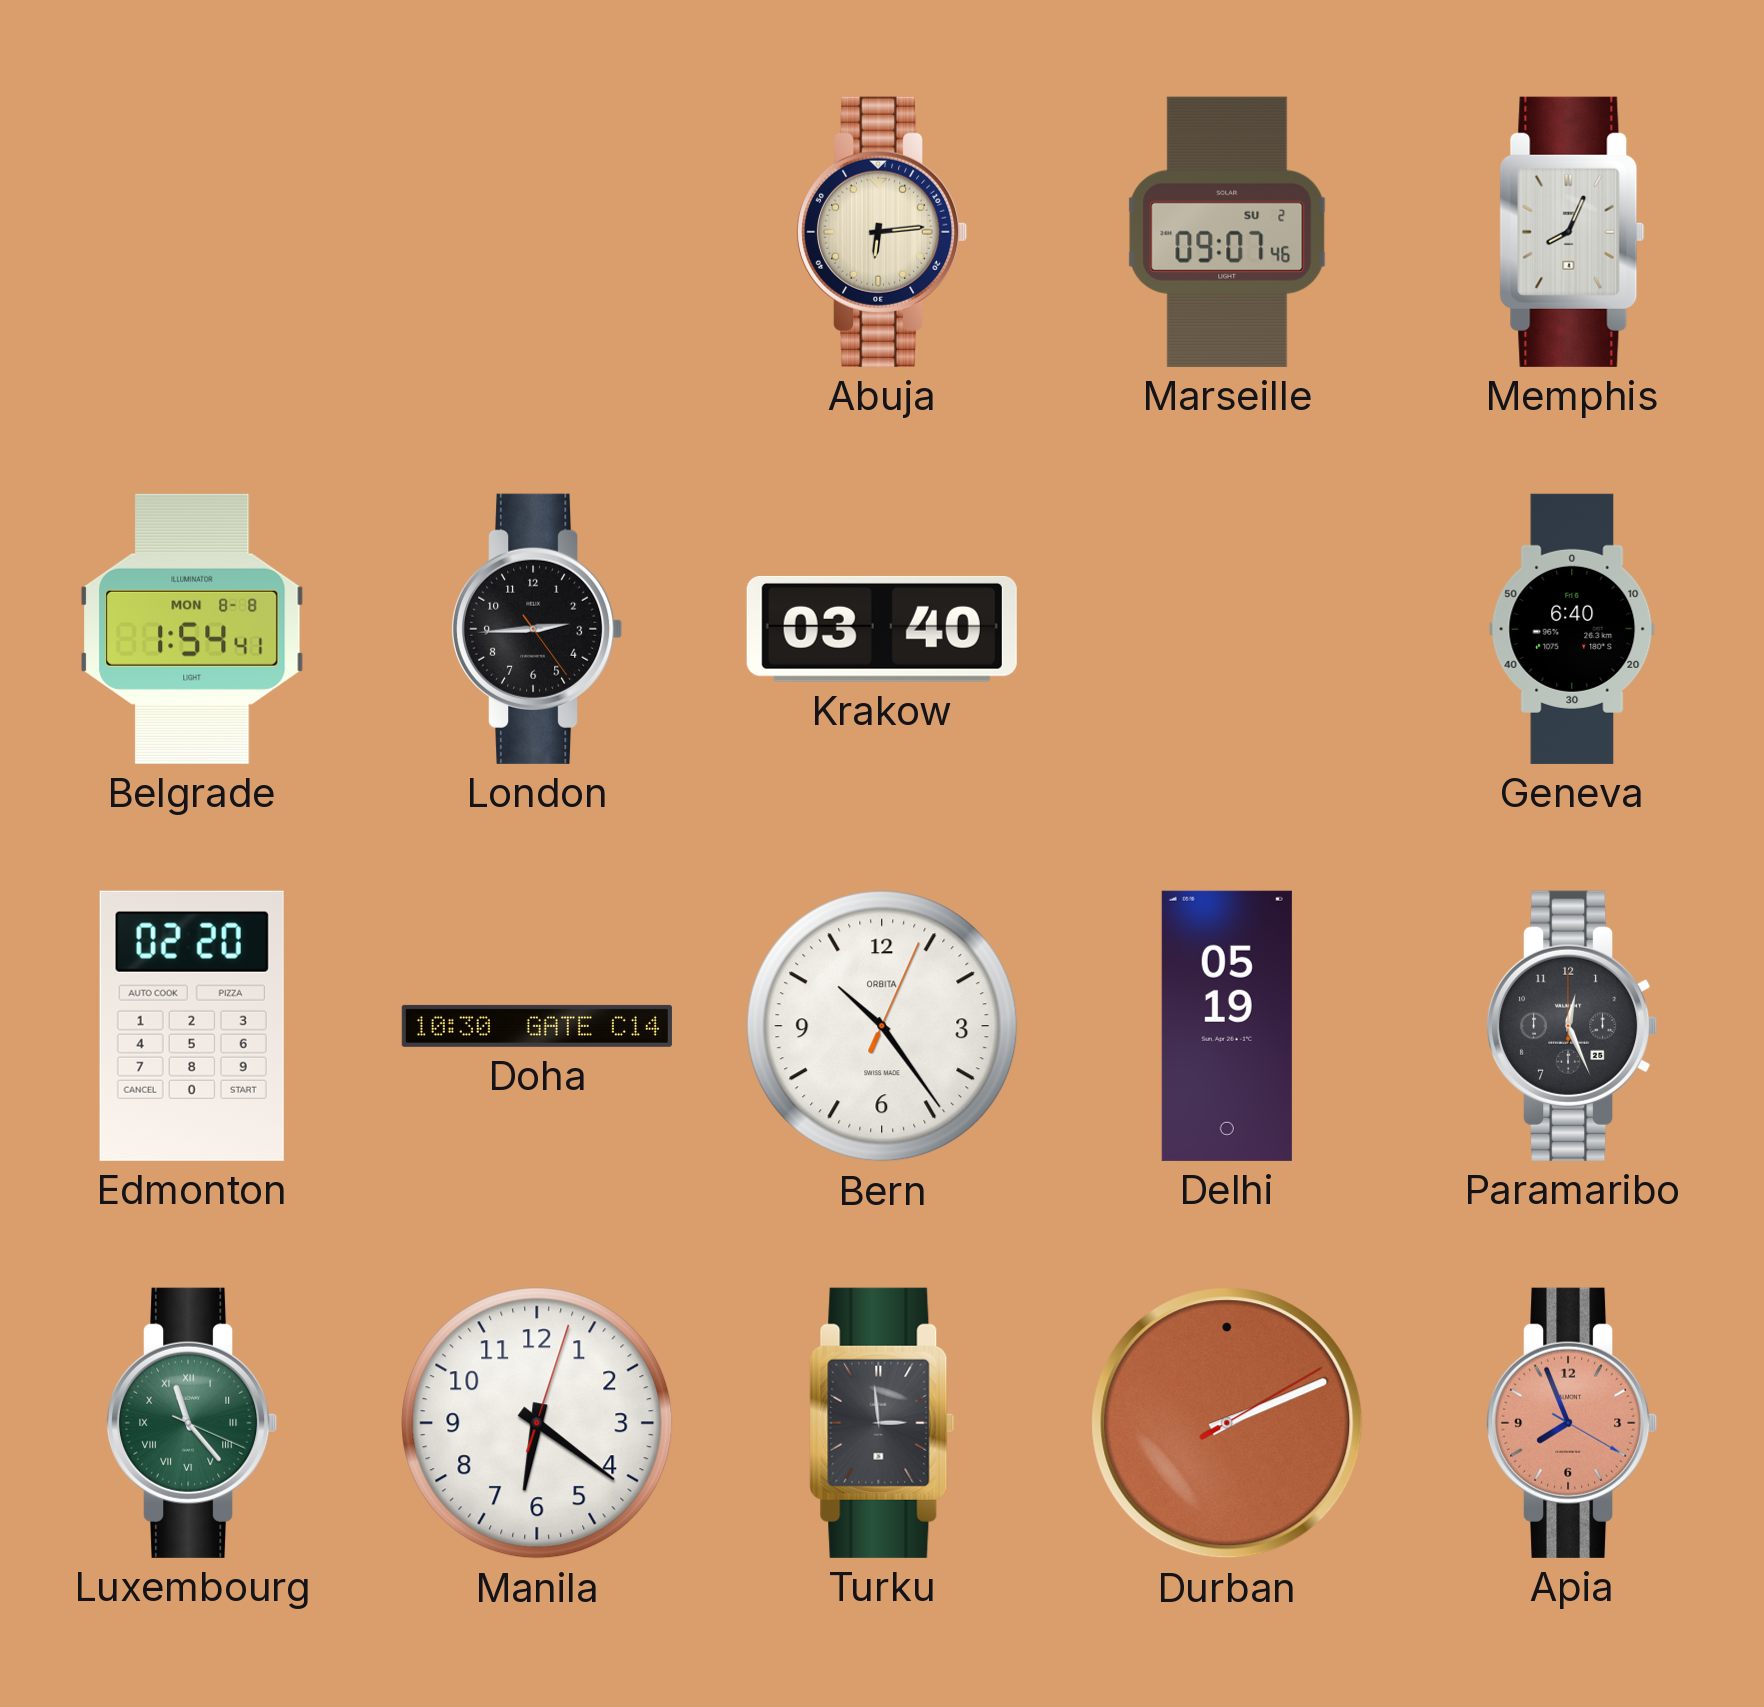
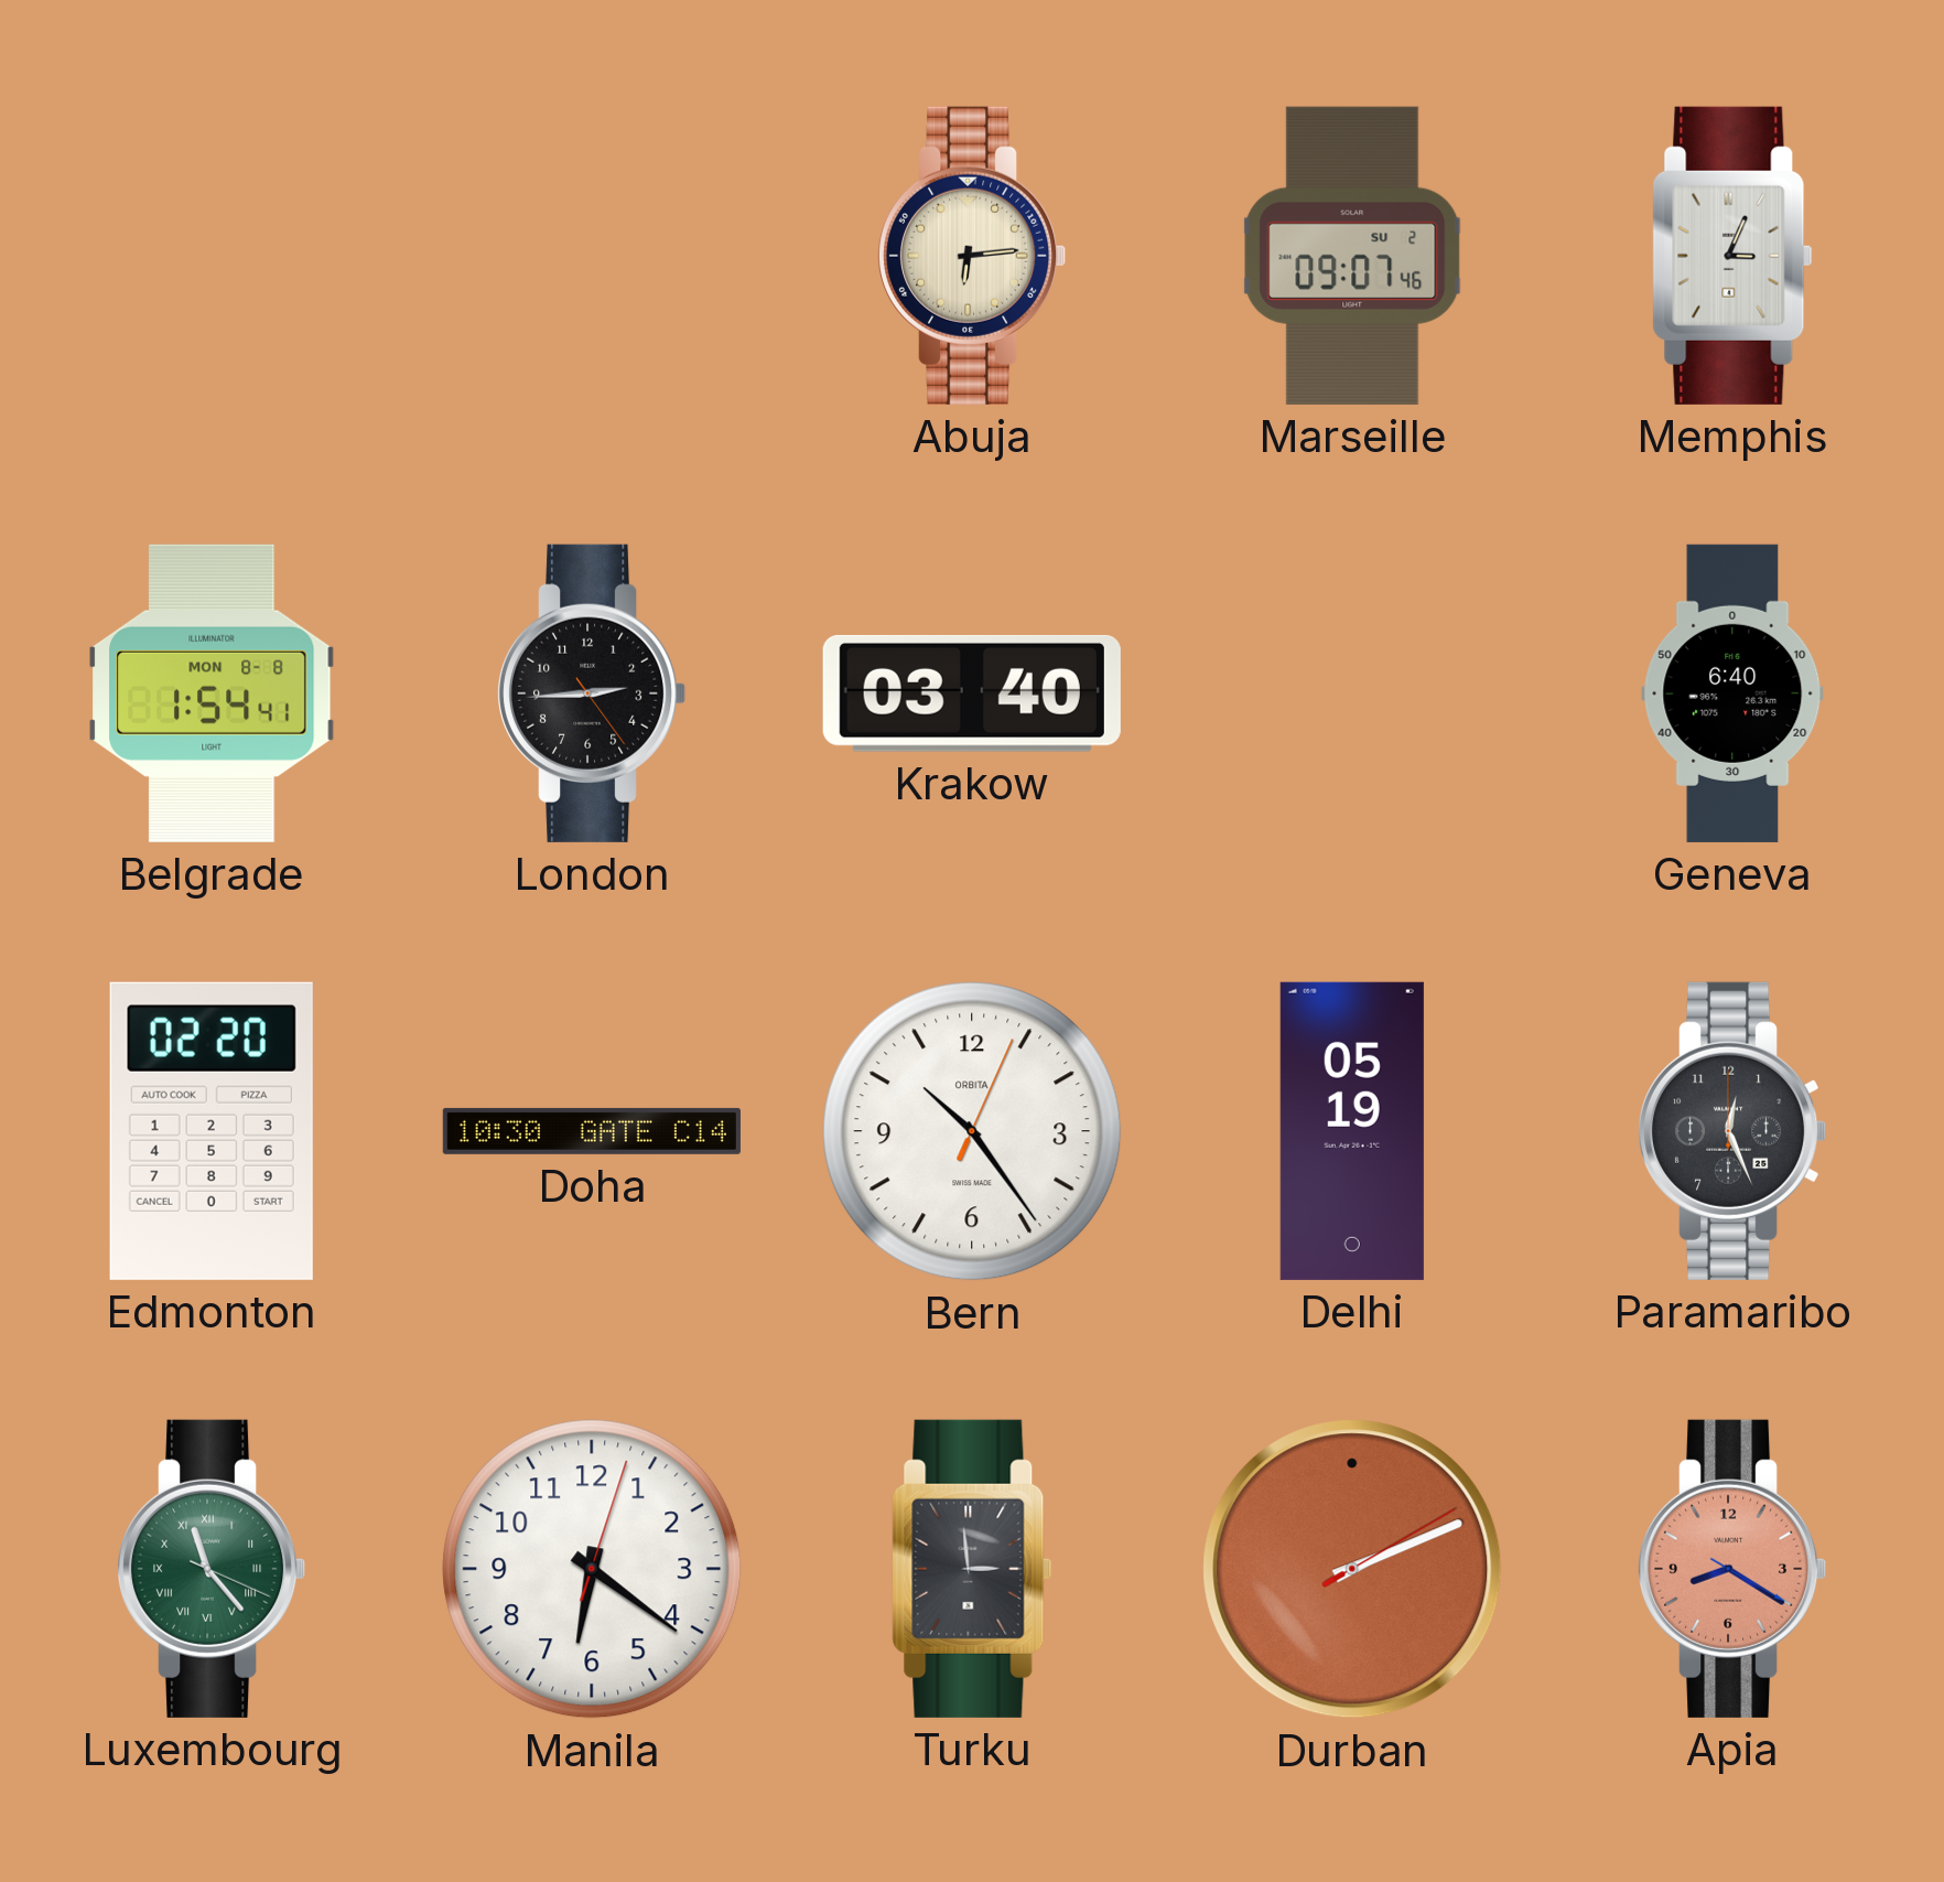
Memphis: 8:04 -> 3:04 (1732, 256)
Apia: 7:56 -> 8:20 (1734, 1569)
